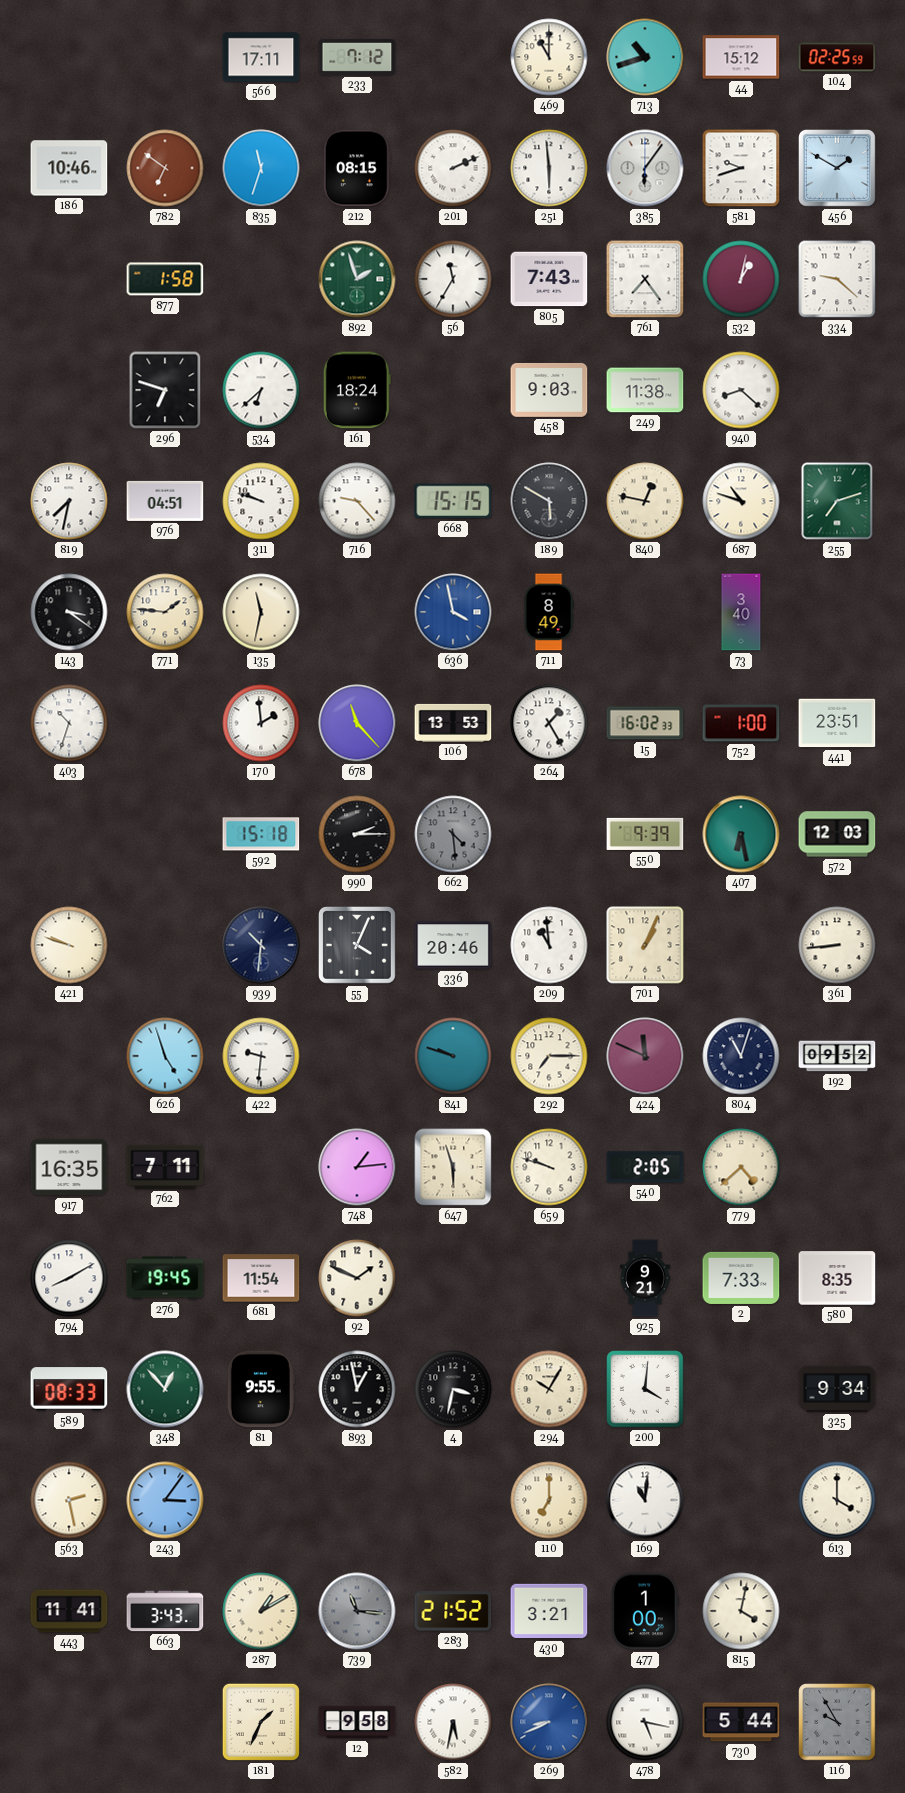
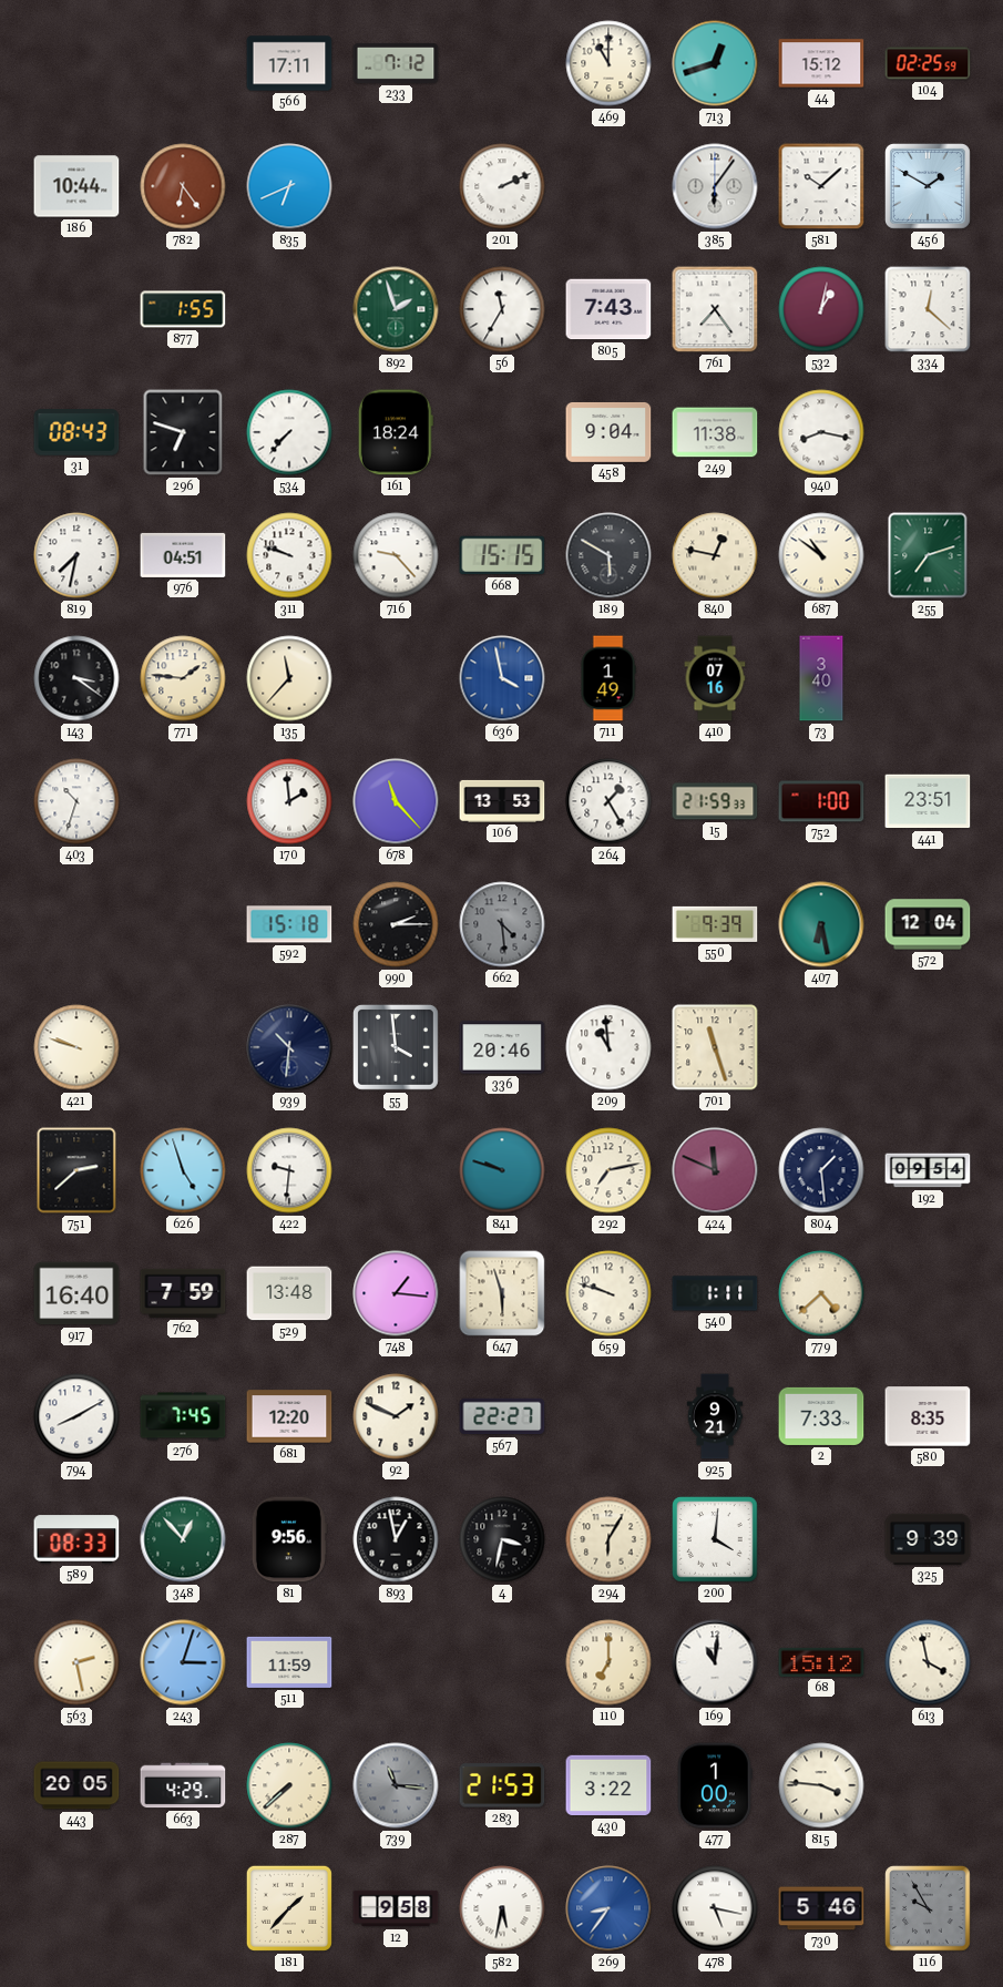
713: 10:42 -> 12:42 (715, 63)
186: 10:46 -> 10:44 (76, 186)
782: 6:51 -> 6:24 (183, 186)
835: 11:33 -> 6:41 (289, 186)
212: 08:15 -> none (357, 168)
251: 5:59 -> none (549, 168)
581: 9:42 -> 10:08 (821, 186)
877: 1:58 -> 1:55 (183, 309)
334: 9:22 -> 12:22 (928, 309)
31: none -> 08:43 (76, 432)
534: 6:38 -> 7:37 (289, 432)
458: 9:03 -> 9:04 (608, 432)
940: 8:22 -> 8:17 (821, 432)
687: 10:48 -> 10:51 (821, 555)
135: 11:32 -> 11:37 (289, 678)
711: 8:49 -> 1:49 (608, 678)
410: none -> 07:16 (715, 678)
15: 16:02 -> 21:59 (715, 801)
572: 12:03 -> 12:04 (928, 924)
55: 4:04 -> 3:59 (397, 1048)
701: 1:04 -> 11:27 (715, 1047)
361: 8:44 -> none (837, 945)
751: none -> 2:38 (76, 1170)
292: 7:15 -> 7:13 (608, 1170)
804: 11:03 -> 1:29 (821, 1170)
192: 09:52 -> 09:54 (928, 1170)
917: 16:35 -> 16:40 (76, 1293)
762: 7:11 -> 7:59 (183, 1293)
529: none -> 13:48 (289, 1293)
748: 1:14 -> 1:16 (396, 1293)
540: 2:05 -> 1:11 (715, 1293)
276: 19:45 -> 7:45 (183, 1416)
681: 11:54 -> 12:20 (289, 1416)
567: none -> 22:27 (502, 1416)
81: 9:55 -> 9:56 (289, 1539)
294: 10:05 -> 6:05 (608, 1539)
325: 9:34 -> 9:39 (928, 1539)
243: 3:06 -> 3:03 (183, 1662)
511: none -> 11:59 (289, 1662)
68: none -> 15:12 (821, 1662)
613: 4:00 -> 3:58 (928, 1662)
443: 11:41 -> 20:05 (76, 1785)
663: 3:43 -> 4:29 (183, 1785)
287: 1:10 -> 7:38 (289, 1785)
283: 21:52 -> 21:53 (502, 1785)
430: 3:21 -> 3:22 (608, 1785)
815: 4:02 -> 3:46 (821, 1785)
181: 1:34 -> 1:37 (289, 1908)
269: 8:41 -> 8:36 (608, 1908)
730: 5:44 -> 5:46 (821, 1908)
